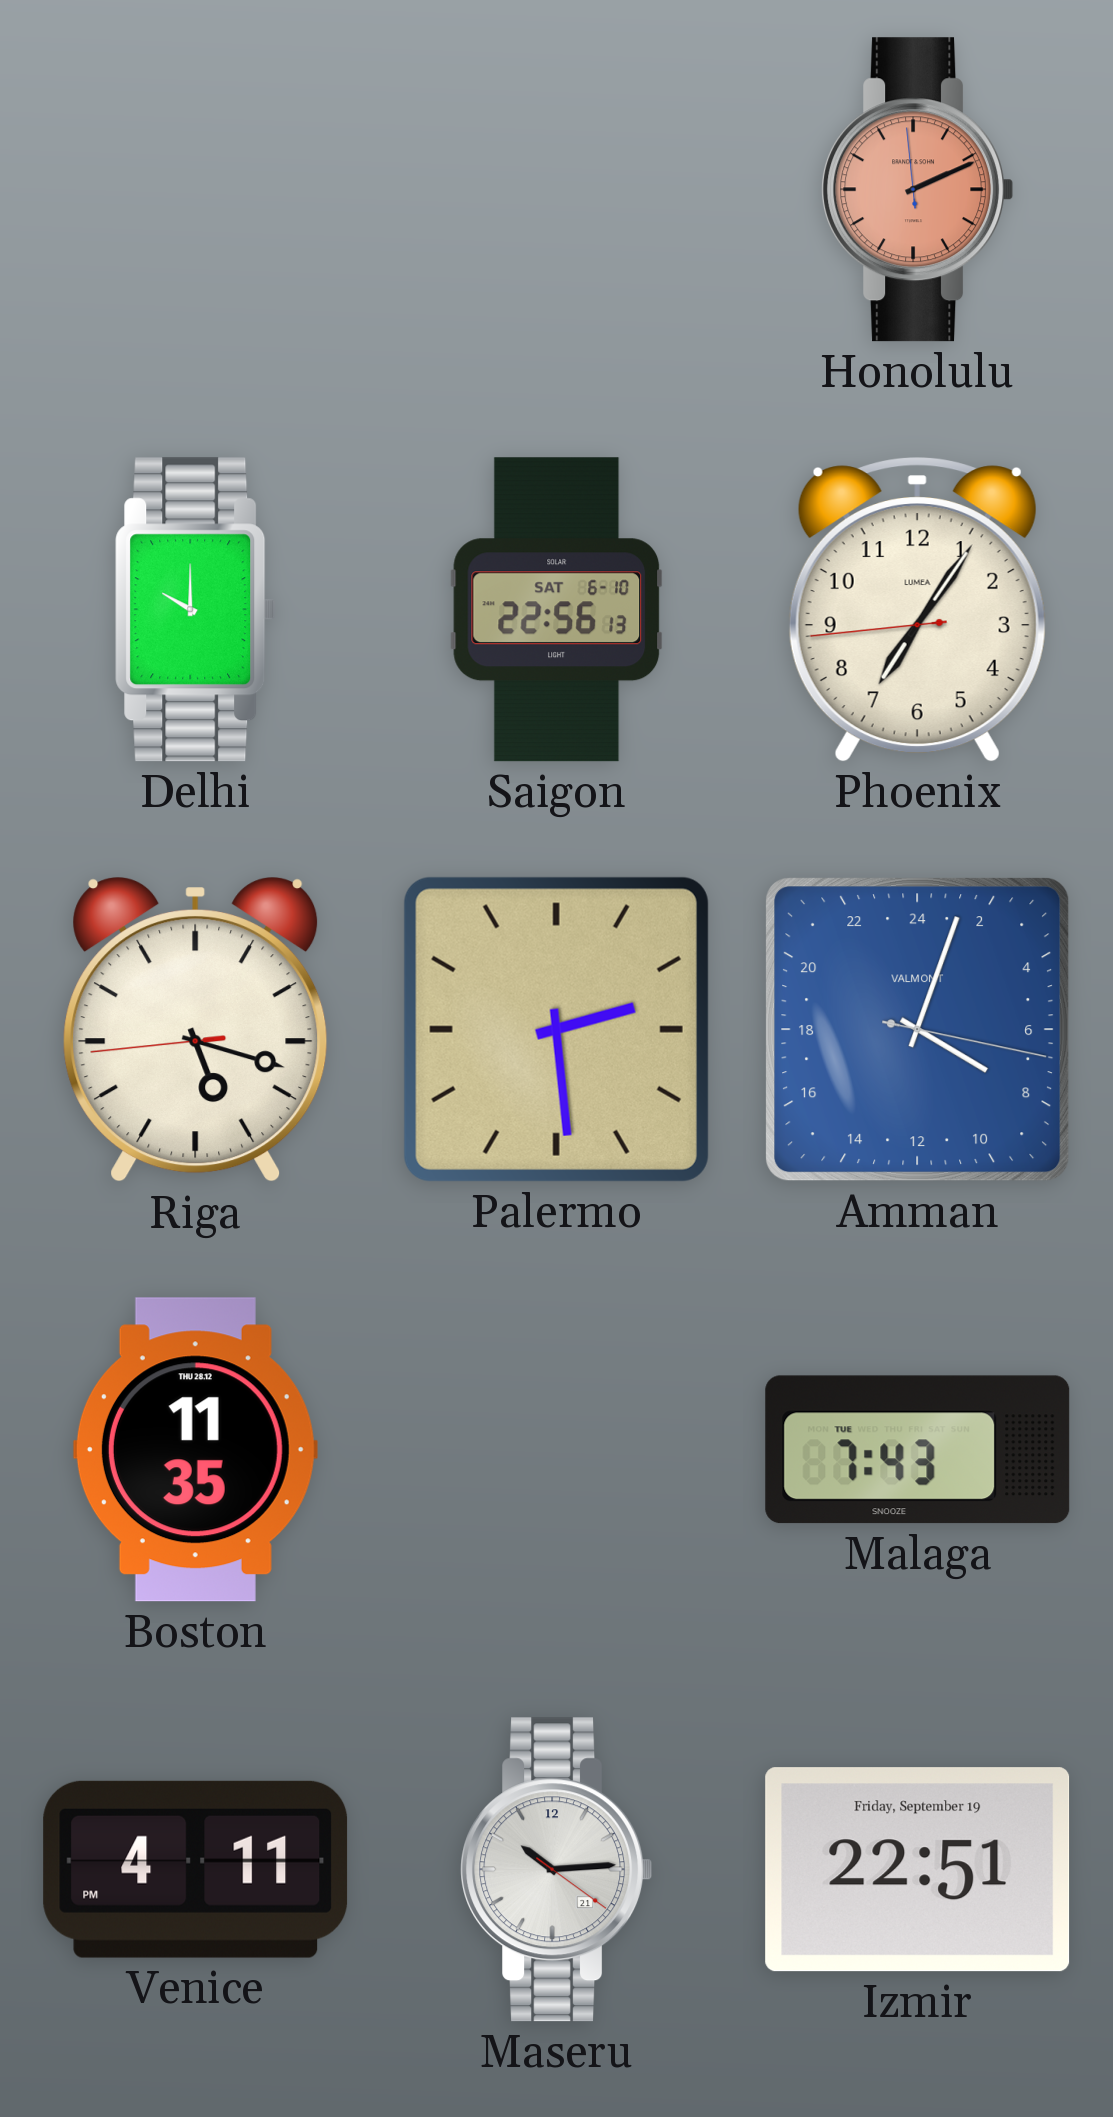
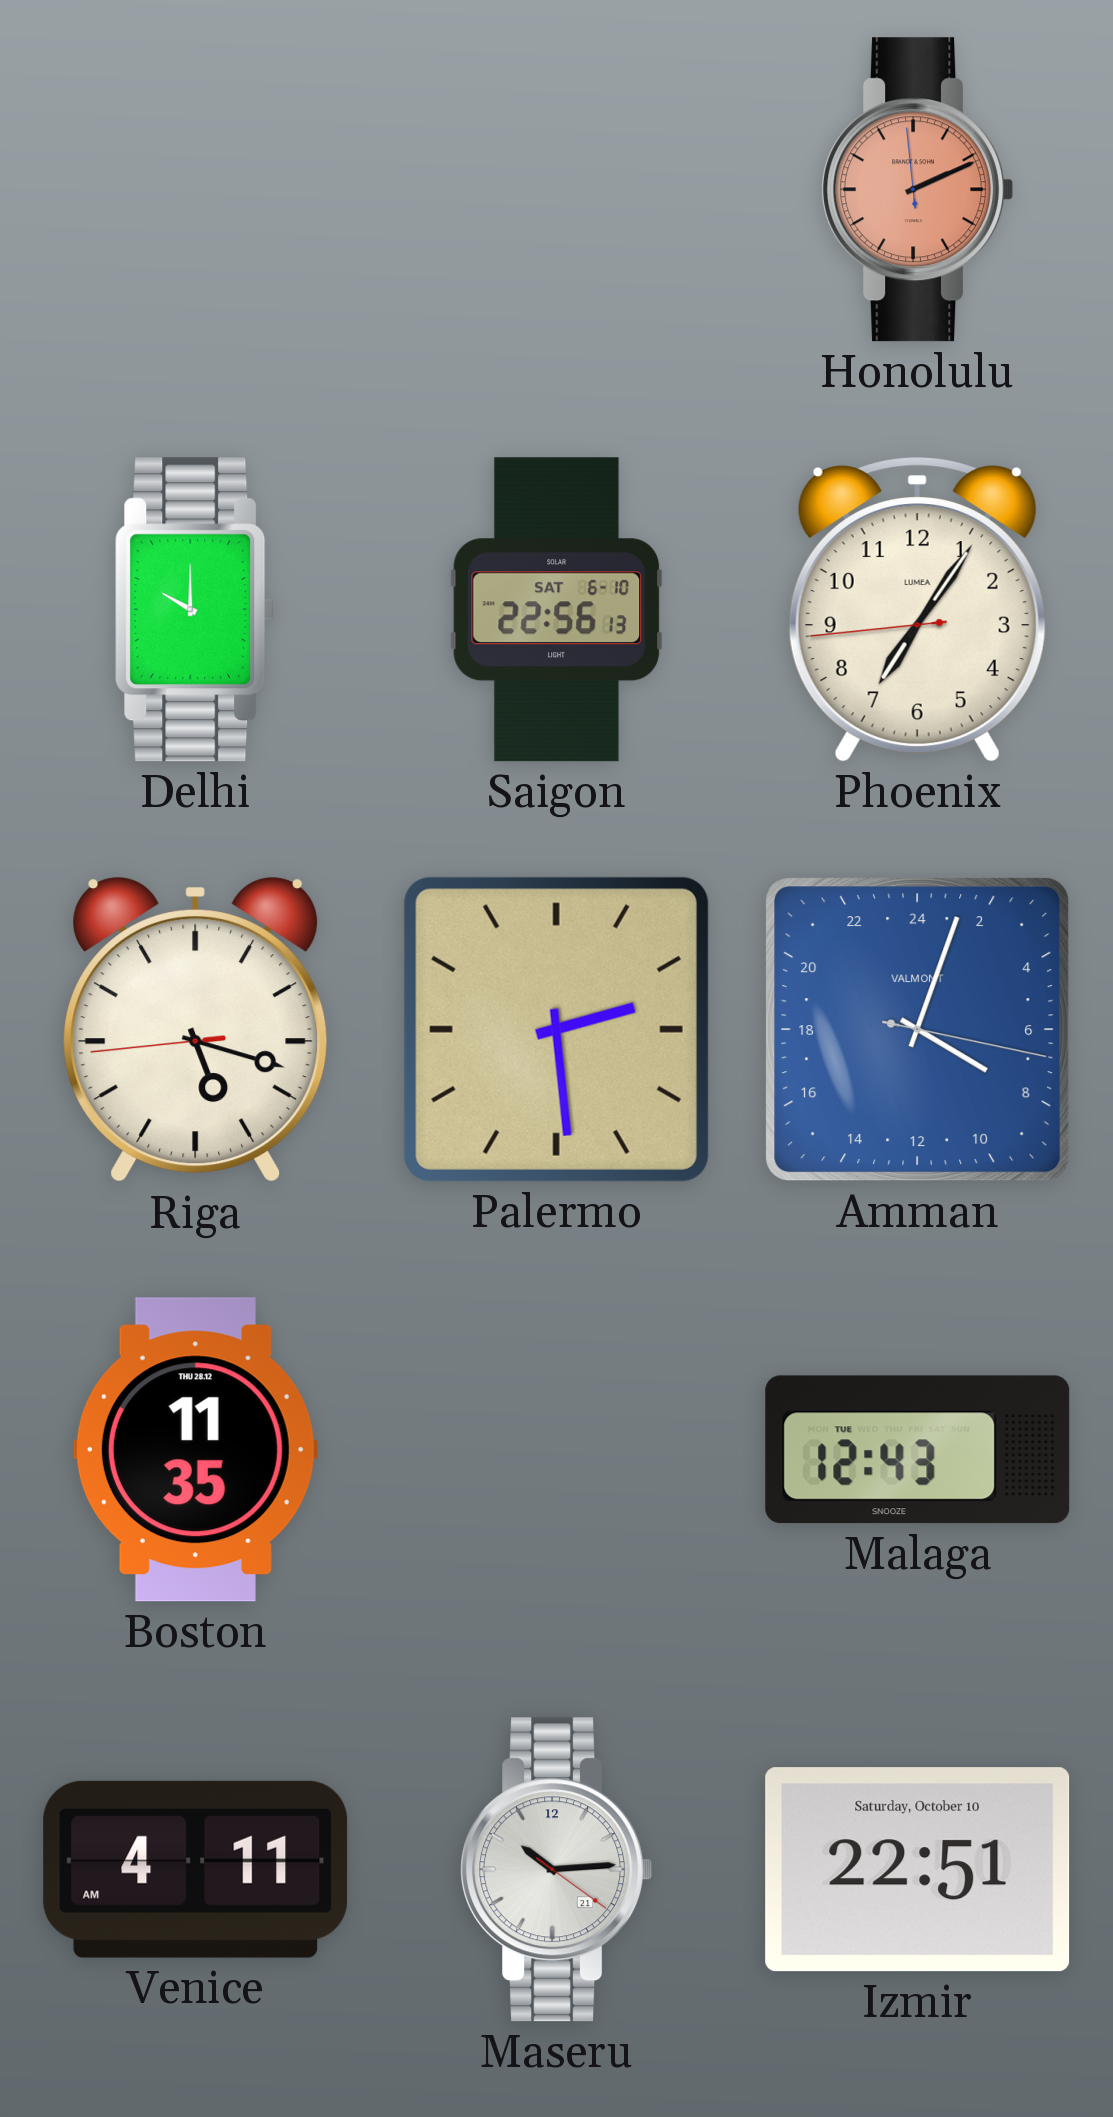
Malaga: 7:43 -> 12:43 (918, 1450)
Venice: 4:11 PM -> 4:11 AM (196, 1869)
Izmir date: Friday, September 19 -> Saturday, October 10 (918, 1870)
